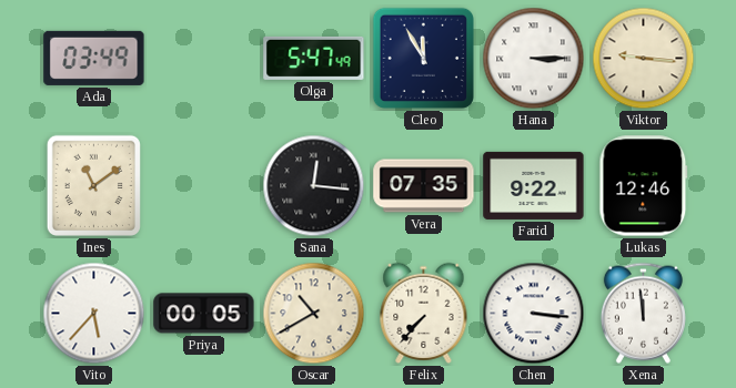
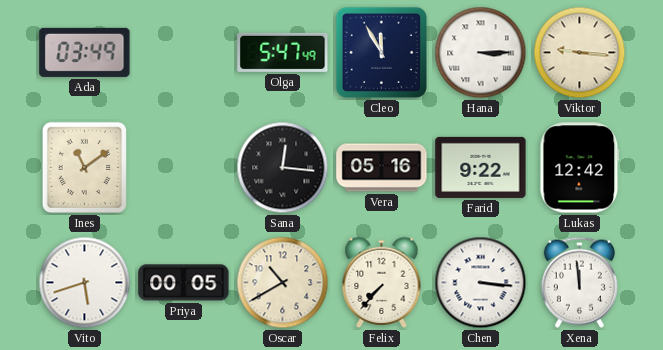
Vera: 07:35 -> 05:16 (382, 168)
Lukas: 12:46 -> 12:42 (580, 168)
Vito: 5:37 -> 5:42 (85, 283)
